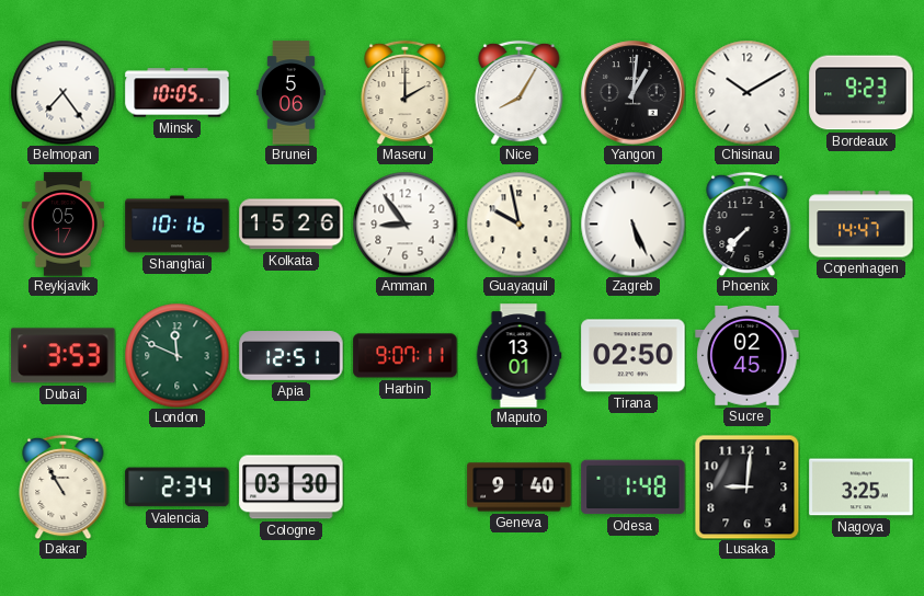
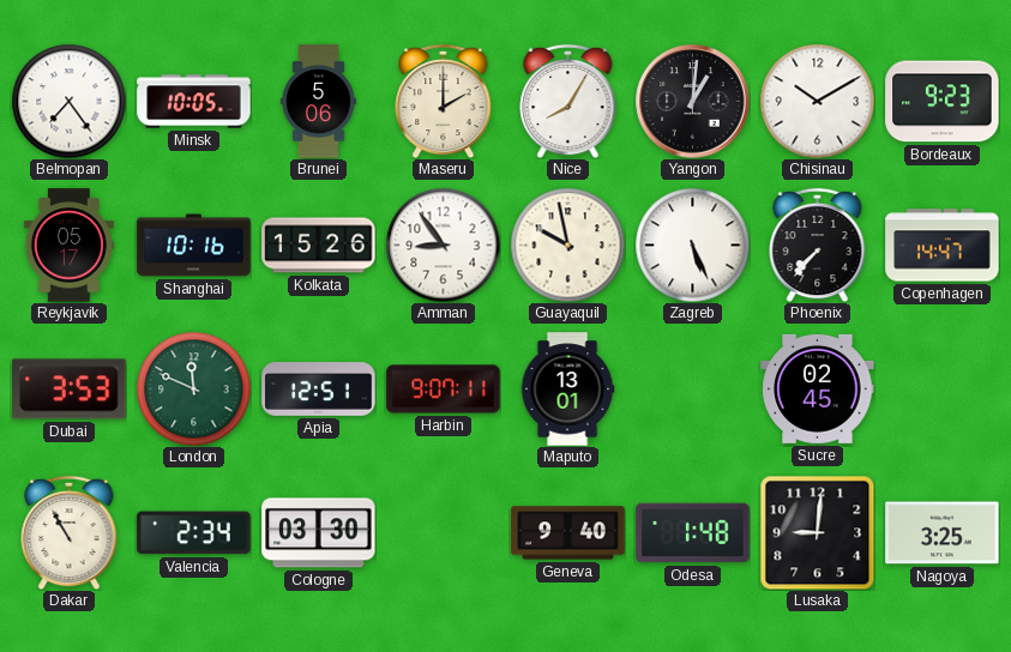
Tirana: 02:50 -> none (634, 356)
